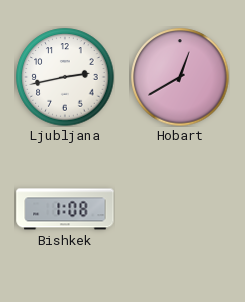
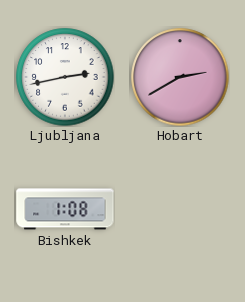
Hobart: 12:40 -> 2:40 (180, 77)
